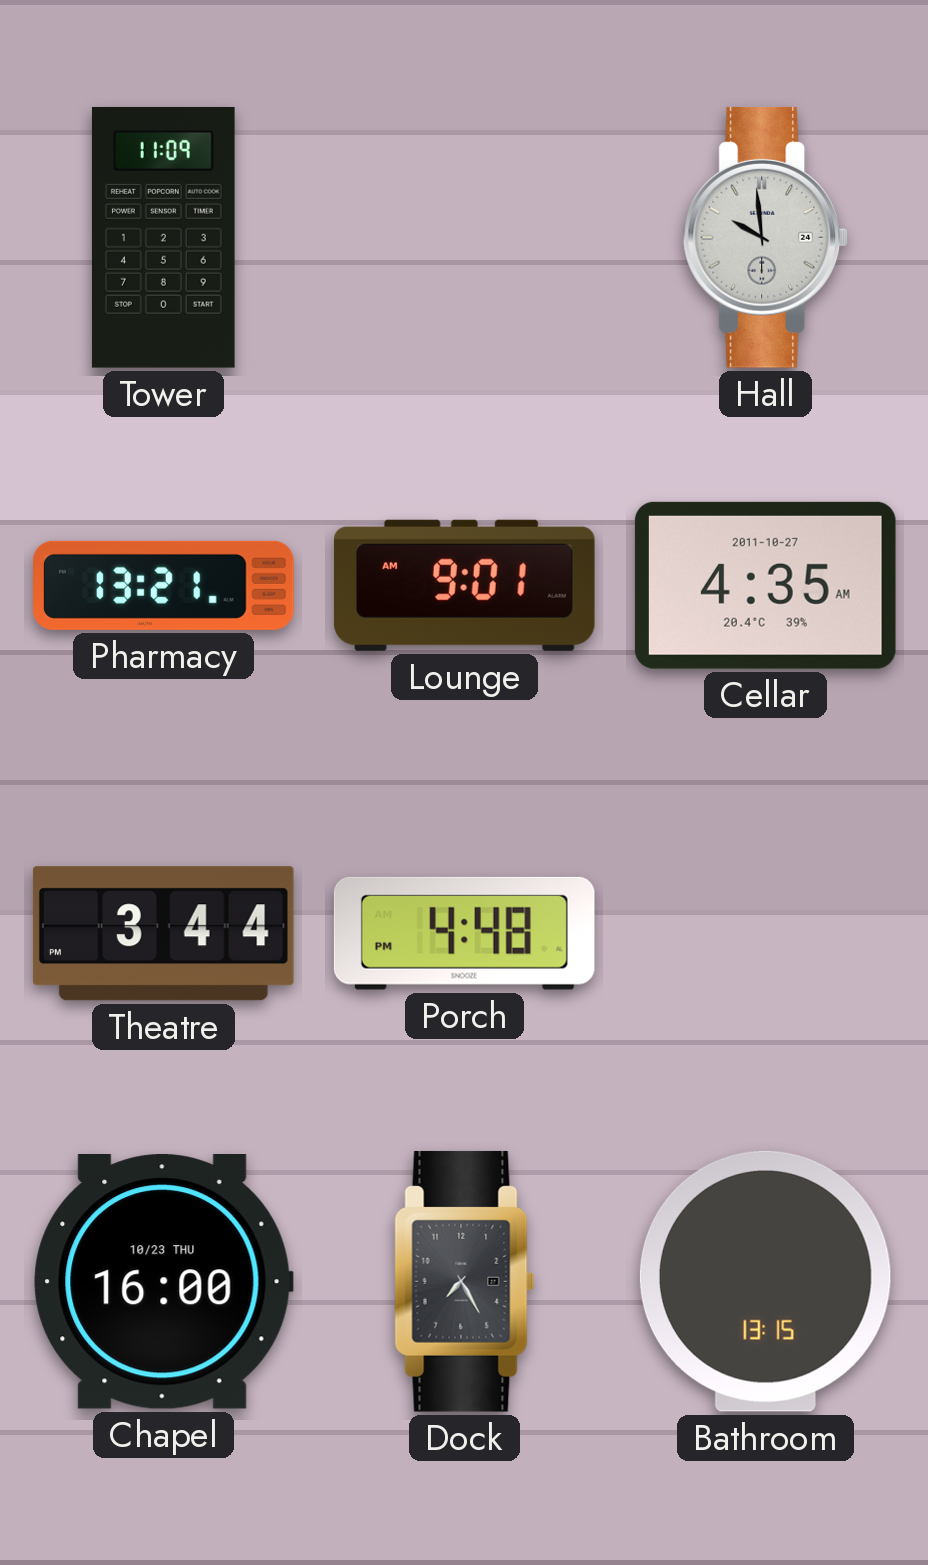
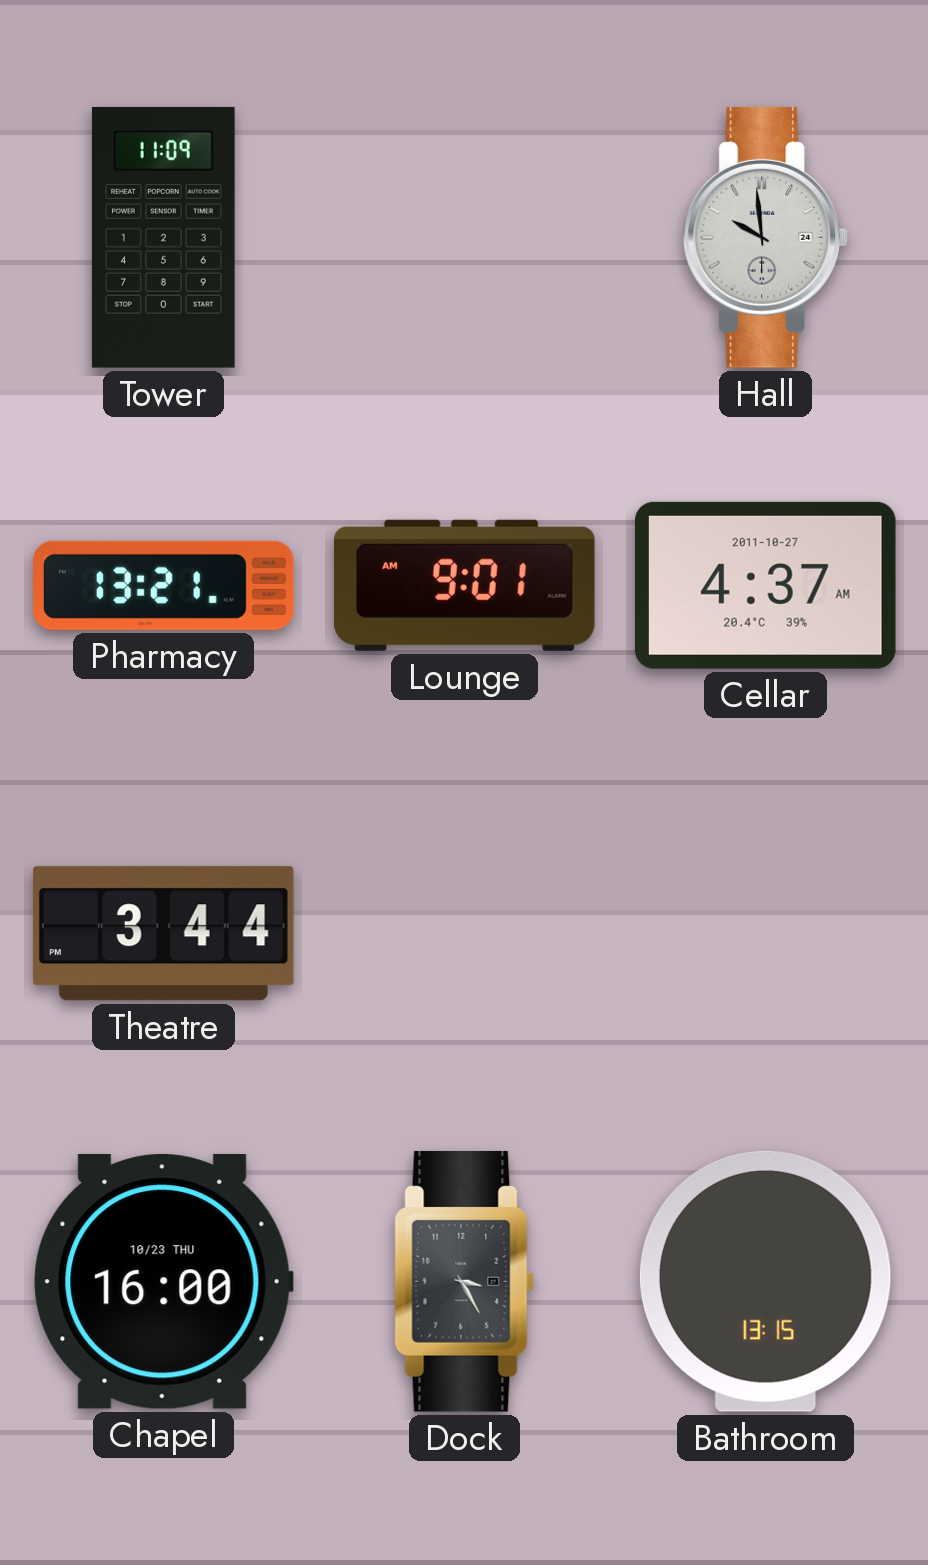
Cellar: 4:35 -> 4:37 (765, 585)
Porch: 4:48 -> none (464, 933)
Dock: 7:25 -> 3:25 (465, 1281)
